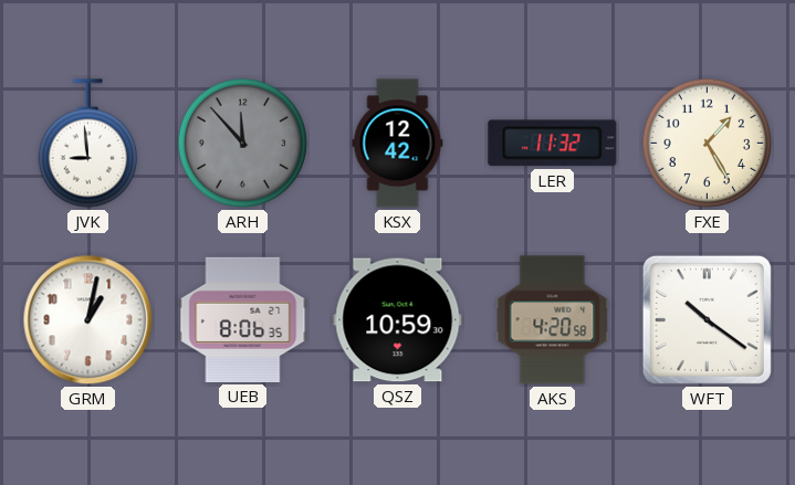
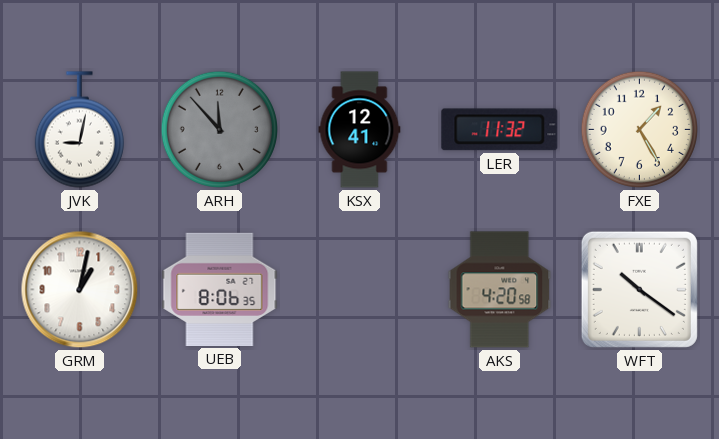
JVK: 8:59 -> 9:02 (79, 130)
KSX: 12:42 -> 12:41 (360, 130)
QSZ: 10:59 -> none (398, 320)
